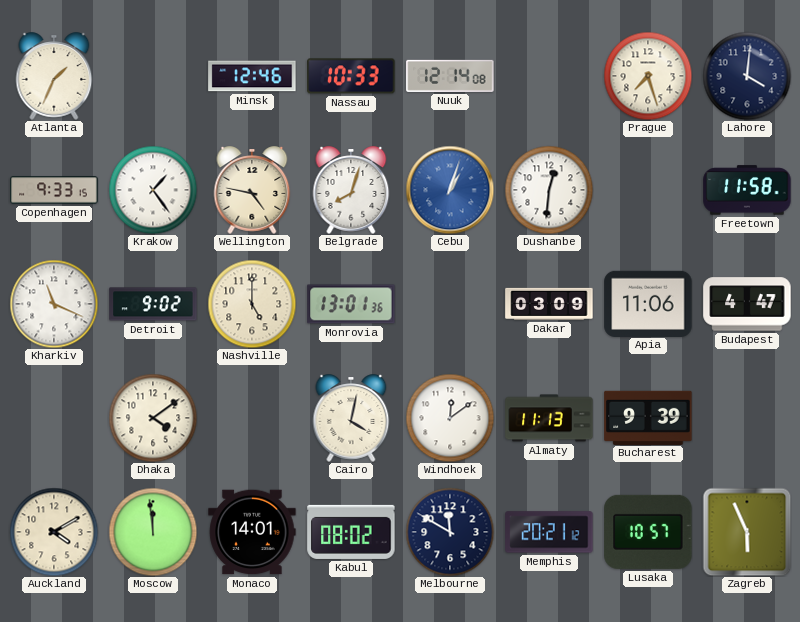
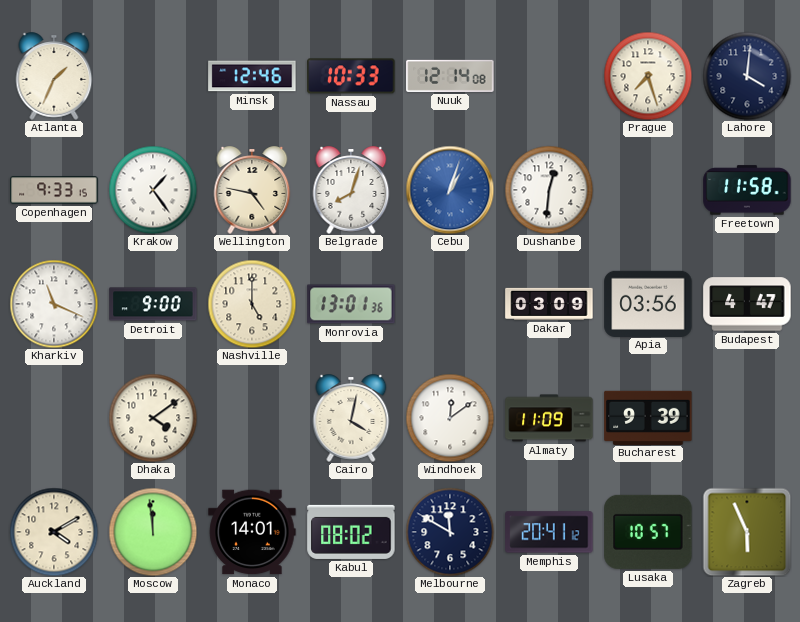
Detroit: 9:02 -> 9:00 (153, 304)
Apia: 11:06 -> 03:56 (648, 303)
Almaty: 11:13 -> 11:09 (549, 418)
Memphis: 20:21 -> 20:41 (549, 532)
